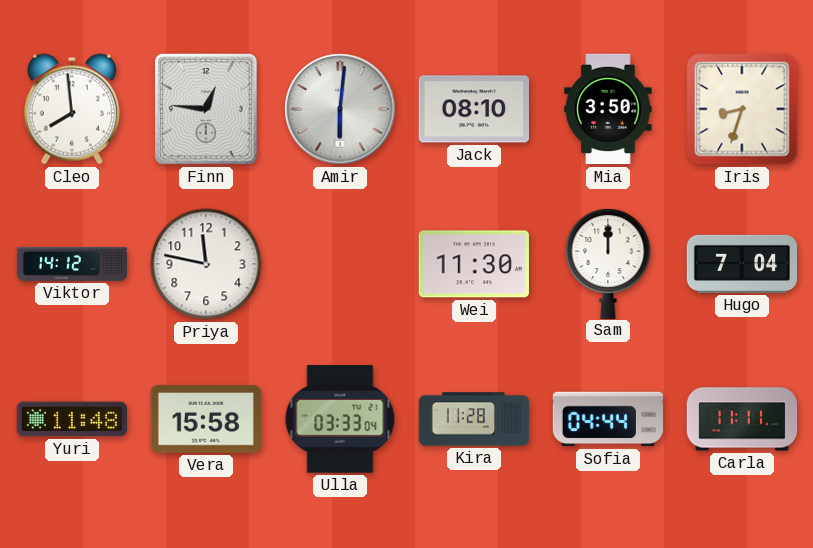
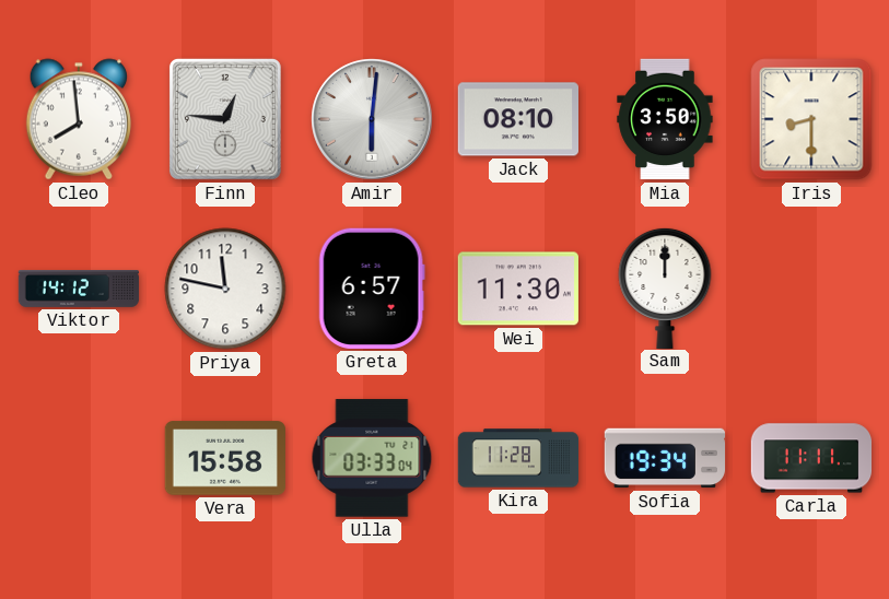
Iris: 8:33 -> 8:30 (811, 119)
Greta: none -> 6:57 (372, 289)
Hugo: 7:04 -> none (741, 264)
Yuri: 11:48 -> none (71, 419)
Sofia: 04:44 -> 19:34 (664, 458)
